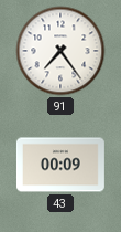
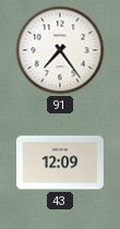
43: 00:09 -> 12:09 (60, 162)
